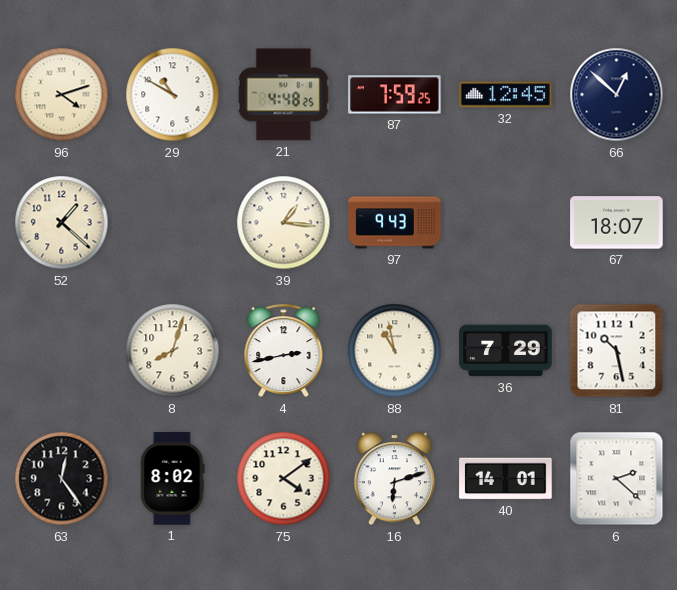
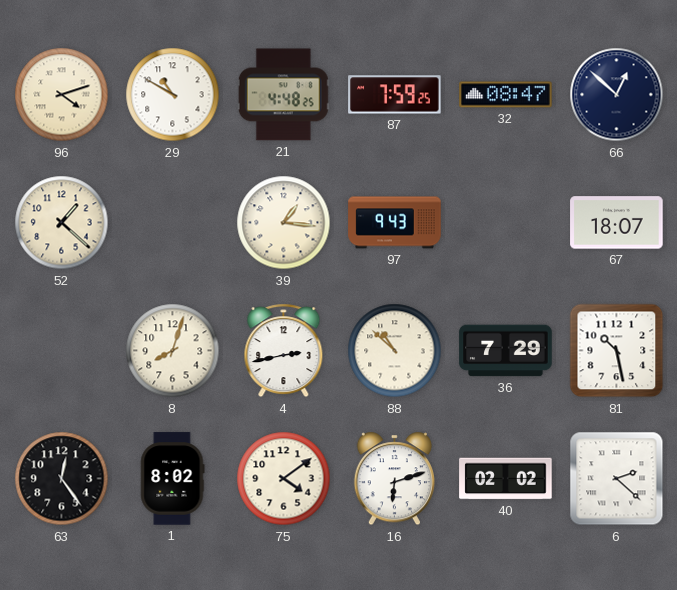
32: 12:45 -> 08:47 (506, 95)
88: 10:58 -> 10:52 (395, 351)
40: 14:01 -> 02:02 (506, 479)
